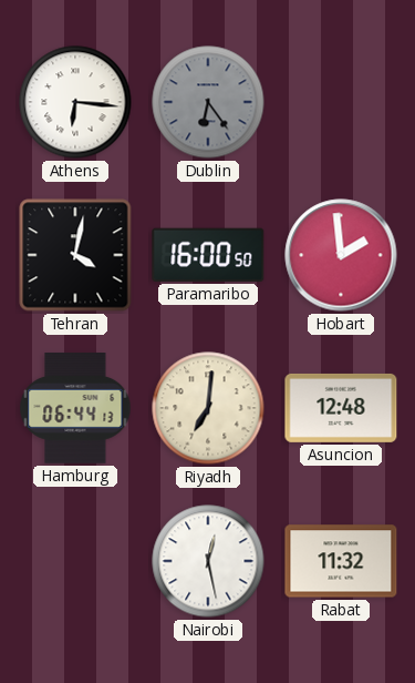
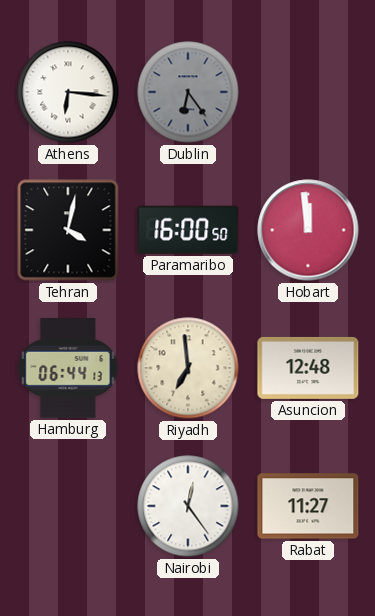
Hobart: 1:59 -> 11:59 (308, 230)
Riyadh: 7:01 -> 6:59 (188, 368)
Nairobi: 12:28 -> 12:24 (188, 506)
Rabat: 11:32 -> 11:27 (308, 506)
